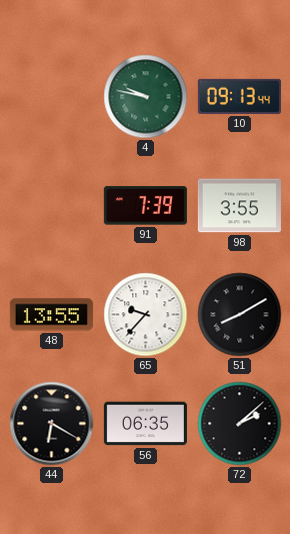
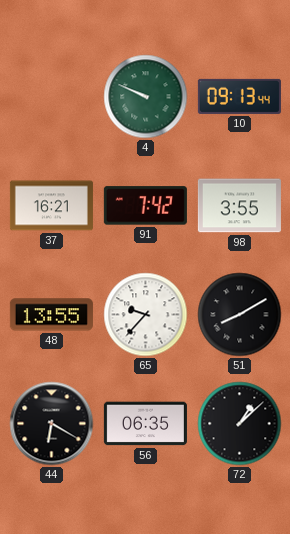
4: 9:47 -> 9:49 (146, 97)
37: none -> 16:21 (51, 206)
91: 7:39 -> 7:42 (145, 206)
72: 2:08 -> 1:08 (240, 424)
